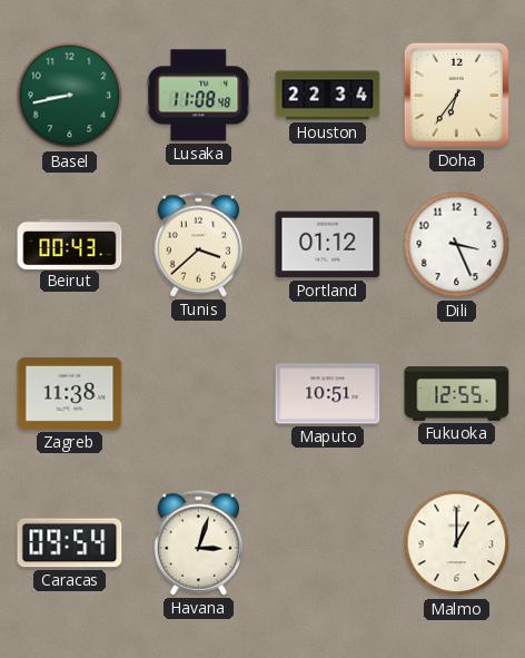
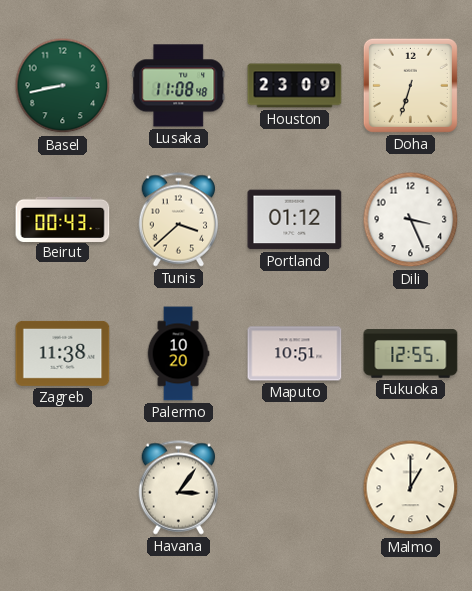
Houston: 22:34 -> 23:09 (295, 86)
Doha: 6:36 -> 6:33 (410, 85)
Palermo: none -> 10:20 (178, 354)
Caracas: 09:54 -> none (70, 543)
Havana: 3:03 -> 3:06 (178, 488)
